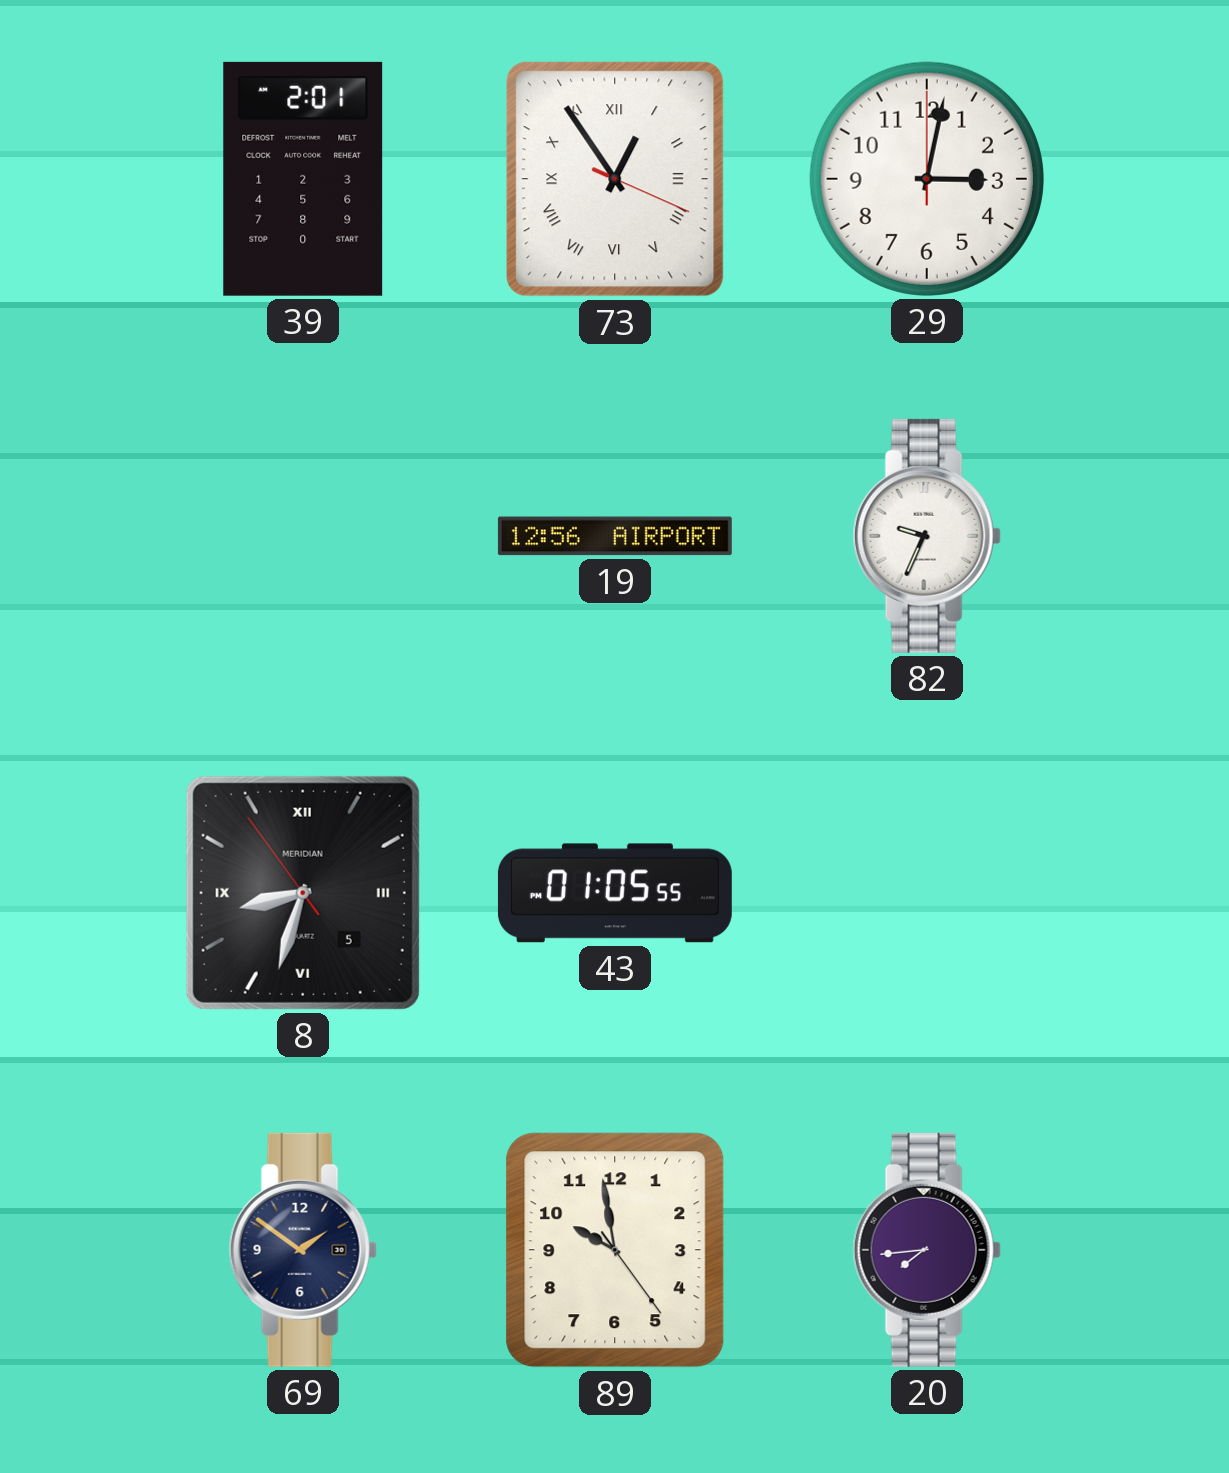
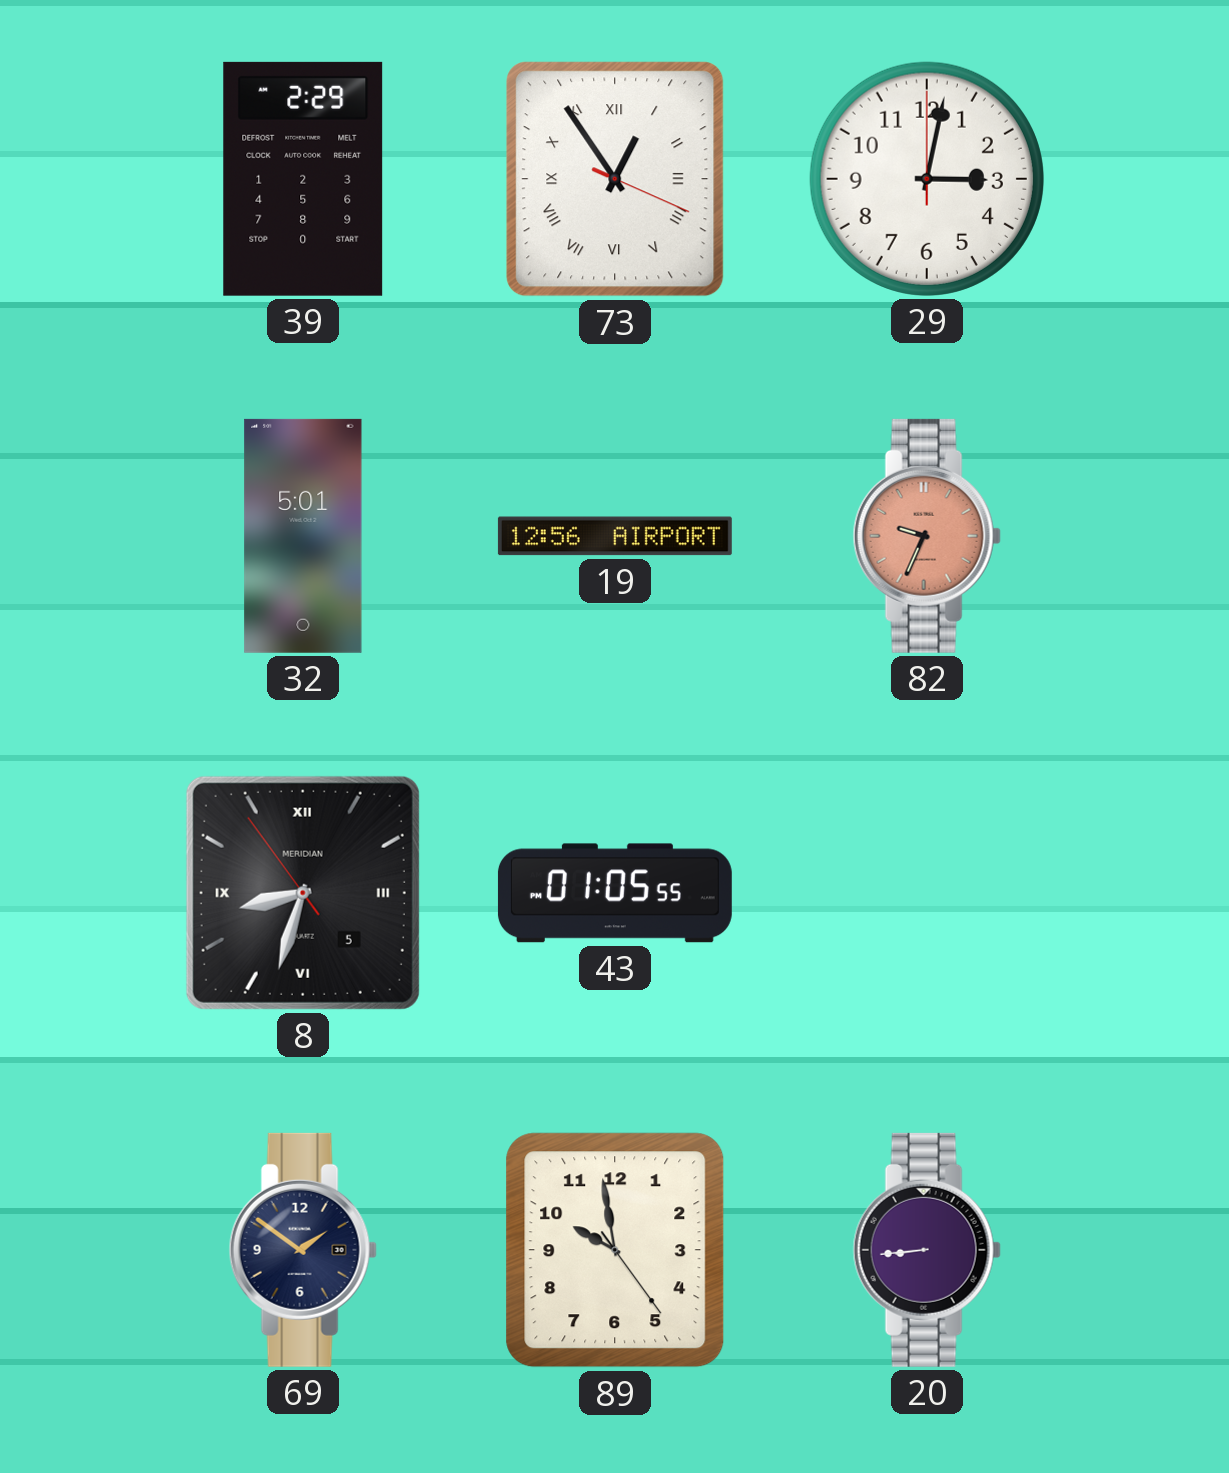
39: 2:01 -> 2:29 (303, 179)
32: none -> 5:01 (303, 536)
82 dial: white -> salmon (927, 536)
20: 7:44 -> 8:44 (927, 1250)
